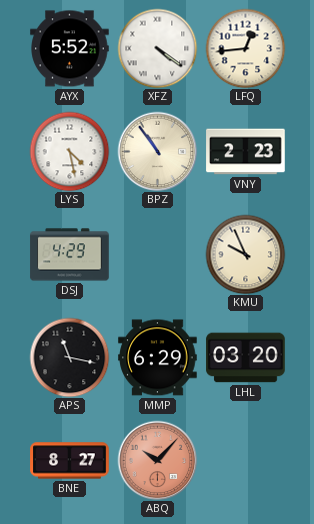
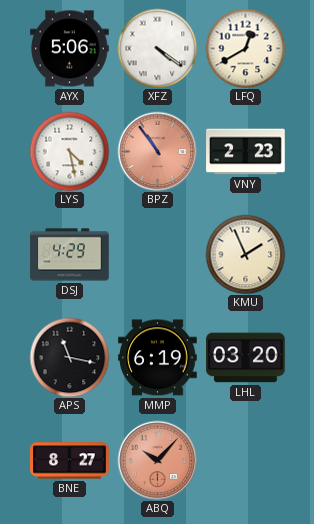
AYX: 5:52 -> 5:06 (70, 49)
LFQ: 12:44 -> 12:40 (245, 48)
BPZ dial: cream -> salmon (157, 151)
KMU: 9:56 -> 1:56 (245, 254)
MMP: 6:29 -> 6:19 (158, 358)
